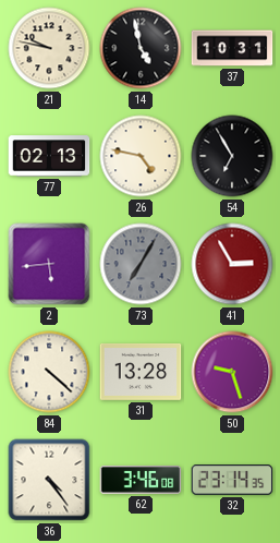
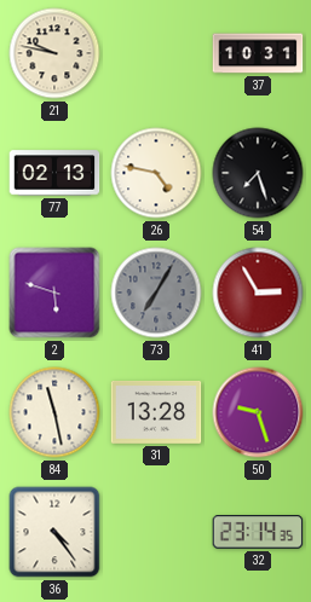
14: 4:58 -> none (141, 48)
54: 6:55 -> 7:27 (258, 173)
2: 5:44 -> 5:48 (54, 293)
84: 4:22 -> 11:28 (54, 412)
62: 3:46 -> none (141, 481)
